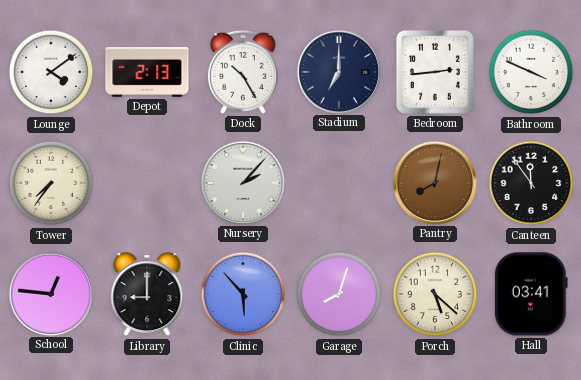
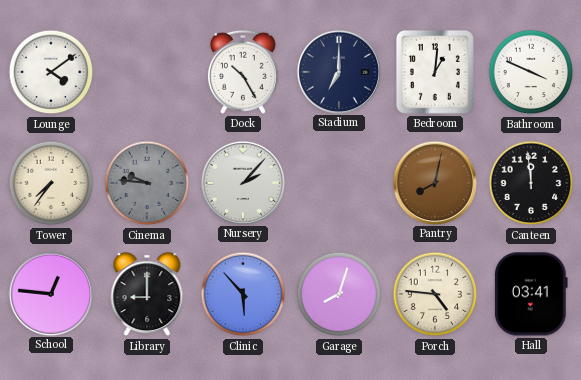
Depot: 2:13 -> none (147, 73)
Bedroom: 2:44 -> 1:01 (435, 72)
Cinema: none -> 9:46 (147, 183)
Canteen: 11:54 -> 11:59 (531, 183)
Porch: 5:22 -> 4:46 (435, 294)
